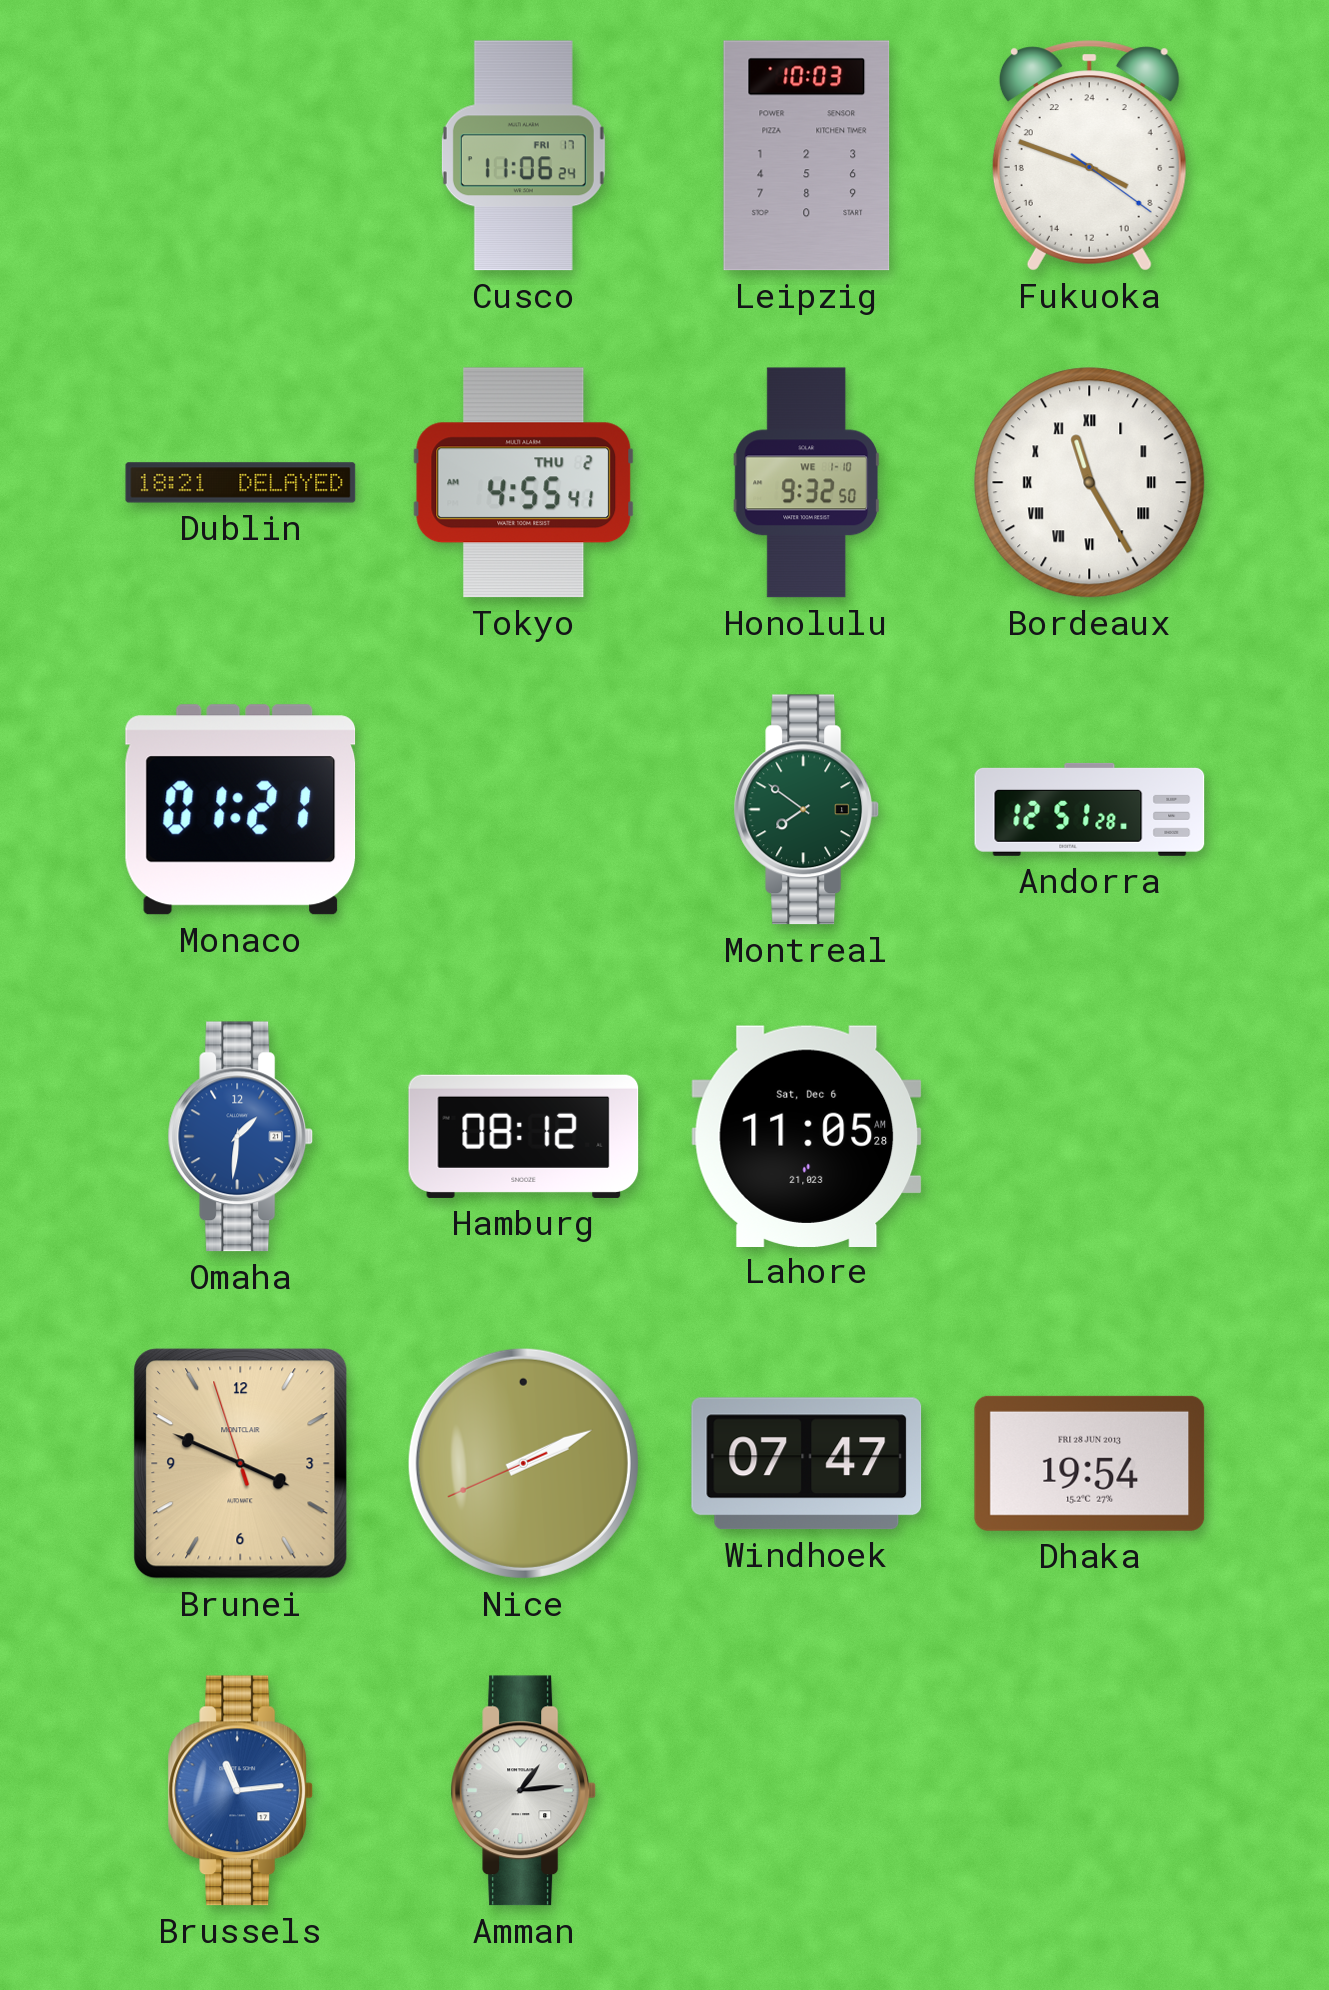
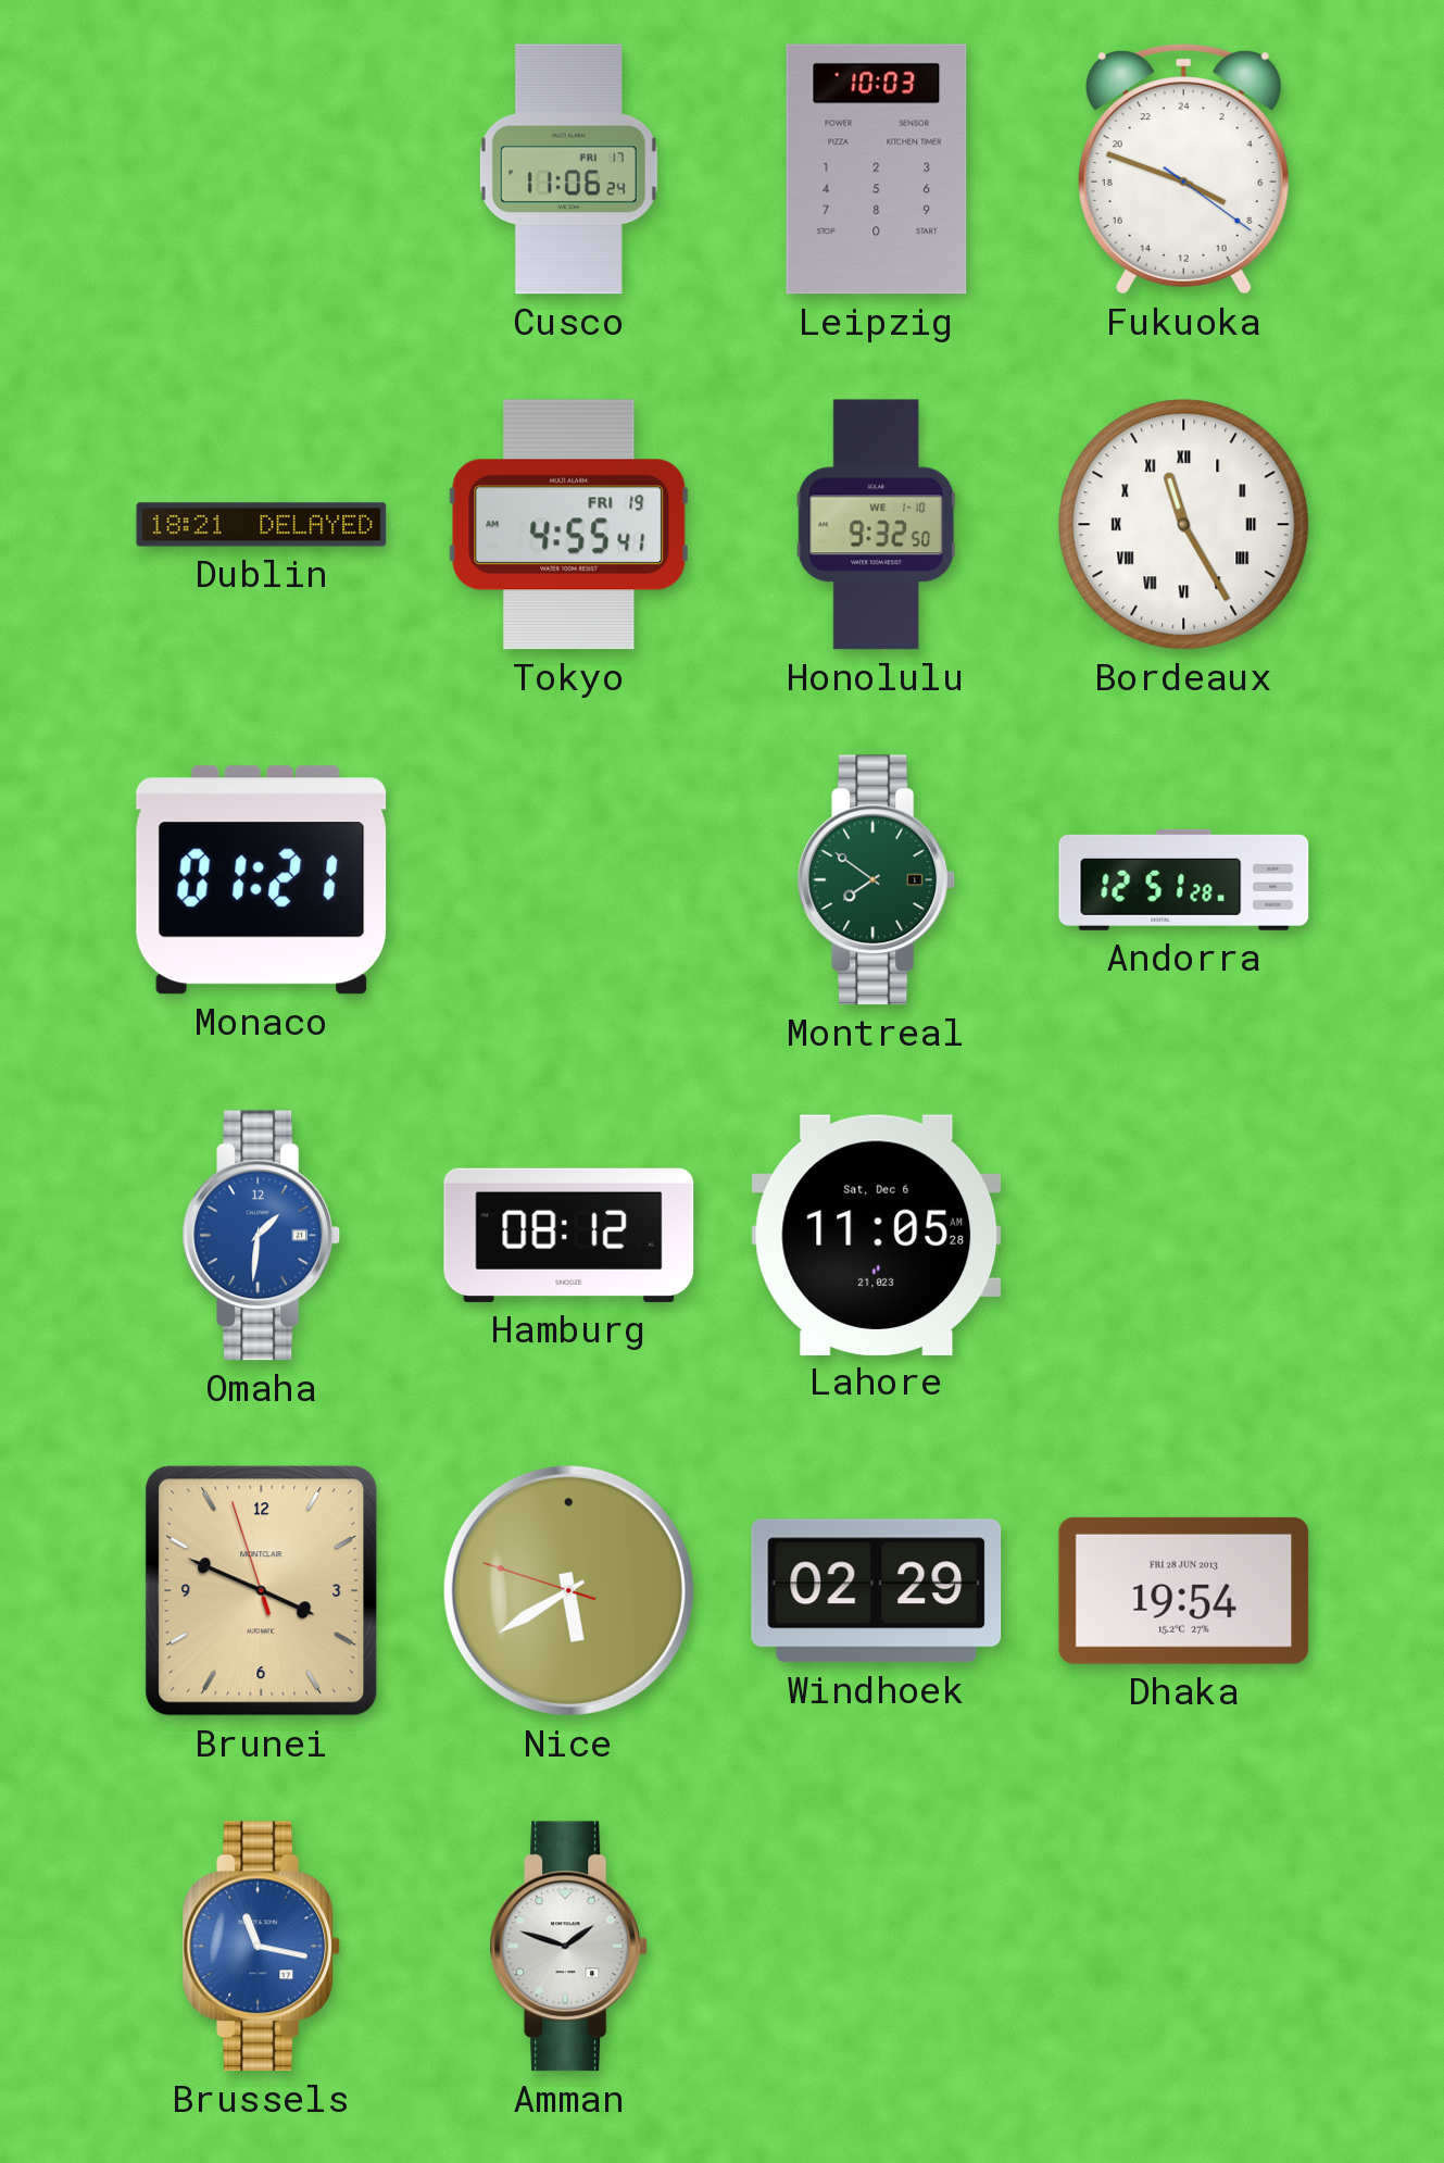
Tokyo date: THU 2 -> FRI 19 (569, 525)
Nice: 2:10 -> 5:39 (568, 1590)
Windhoek: 07:47 -> 02:29 (877, 1591)
Brussels: 11:14 -> 11:17 (262, 1947)
Amman: 1:14 -> 1:48 (569, 1947)
